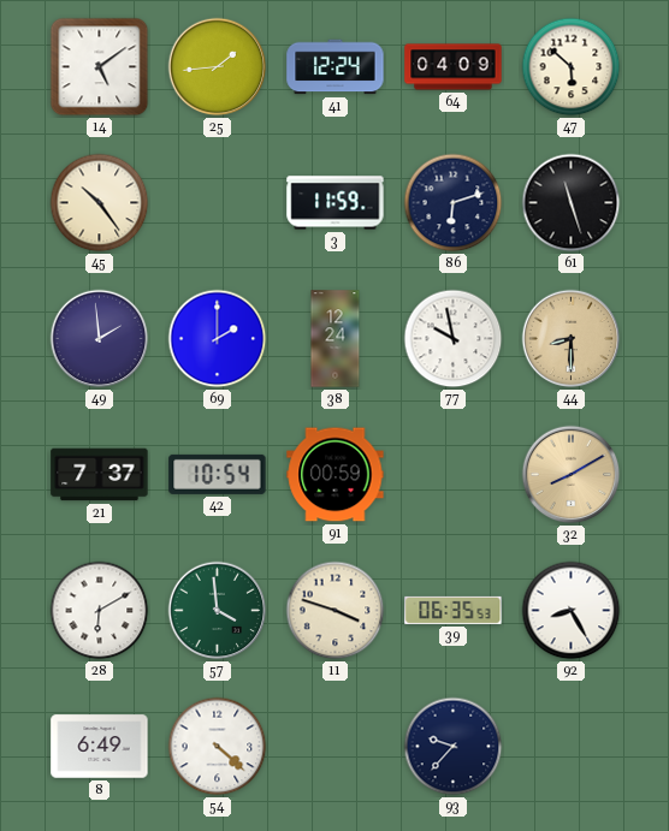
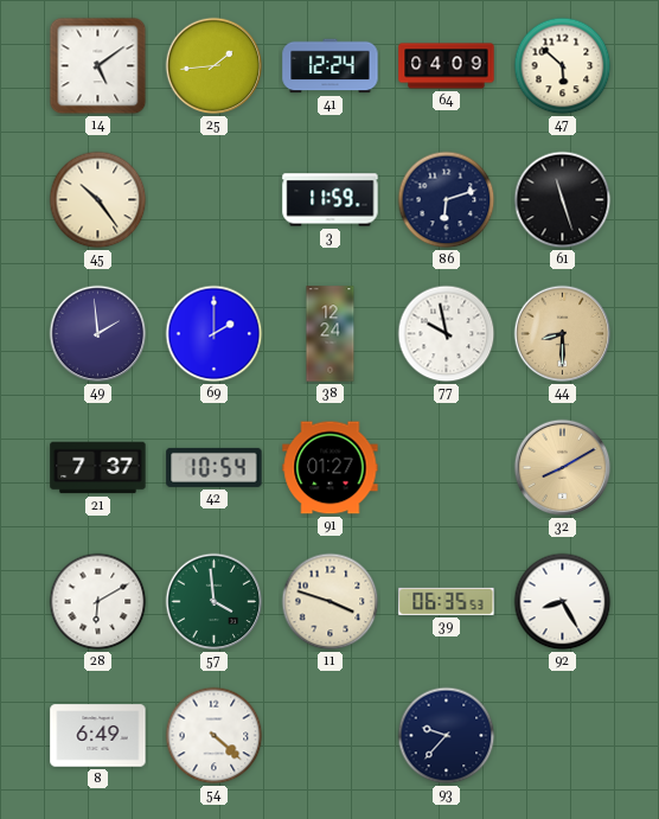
91: 00:59 -> 01:27 (331, 468)
